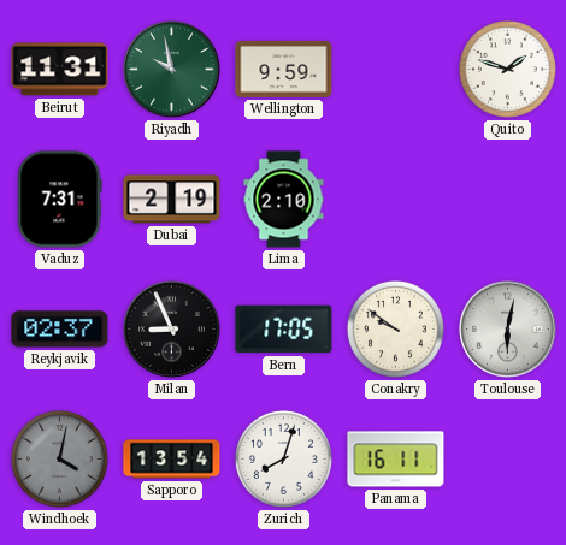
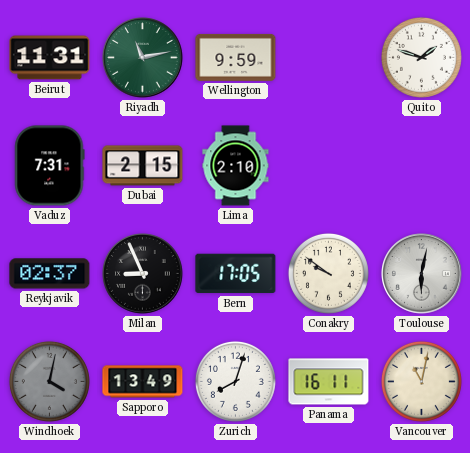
Riyadh: 9:58 -> 11:13 (143, 58)
Dubai: 2:19 -> 2:15 (143, 166)
Sapporo: 13:54 -> 13:49 (143, 382)
Vancouver: none -> 11:02 (421, 381)
